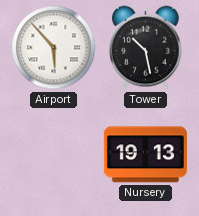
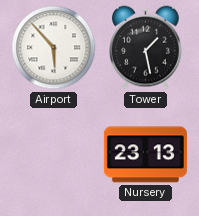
Tower: 10:28 -> 1:28 (146, 48)
Nursery: 19:13 -> 23:13 (145, 155)
